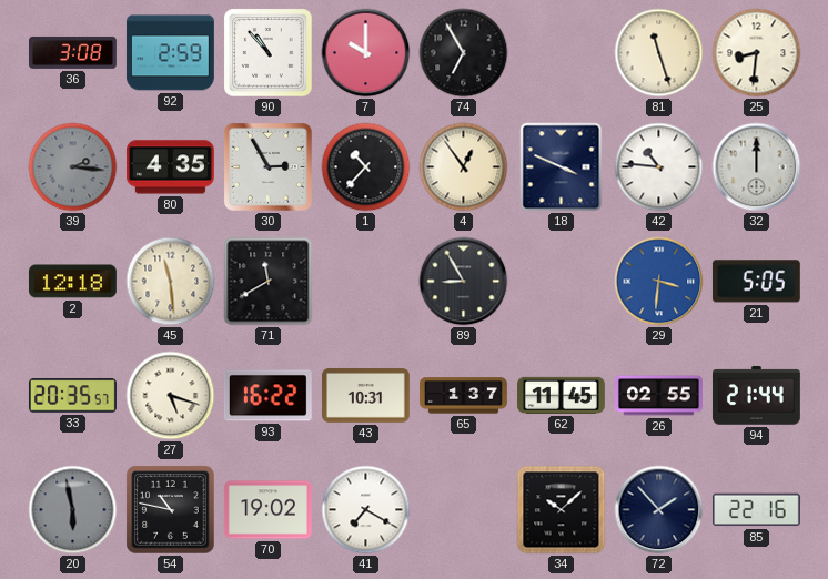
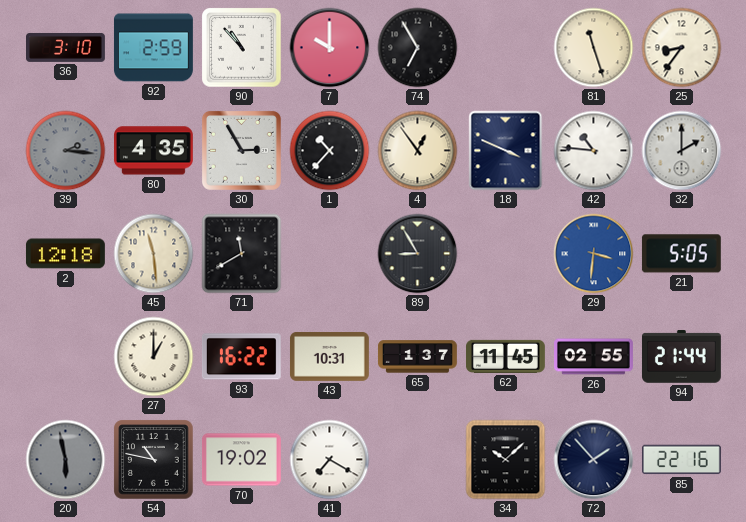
36: 3:08 -> 3:10 (66, 47)
25: 8:31 -> 8:36 (682, 48)
32: 12:00 -> 2:00 (682, 151)
33: 20:35 -> none (72, 396)
27: 5:18 -> 1:00 (154, 357)
